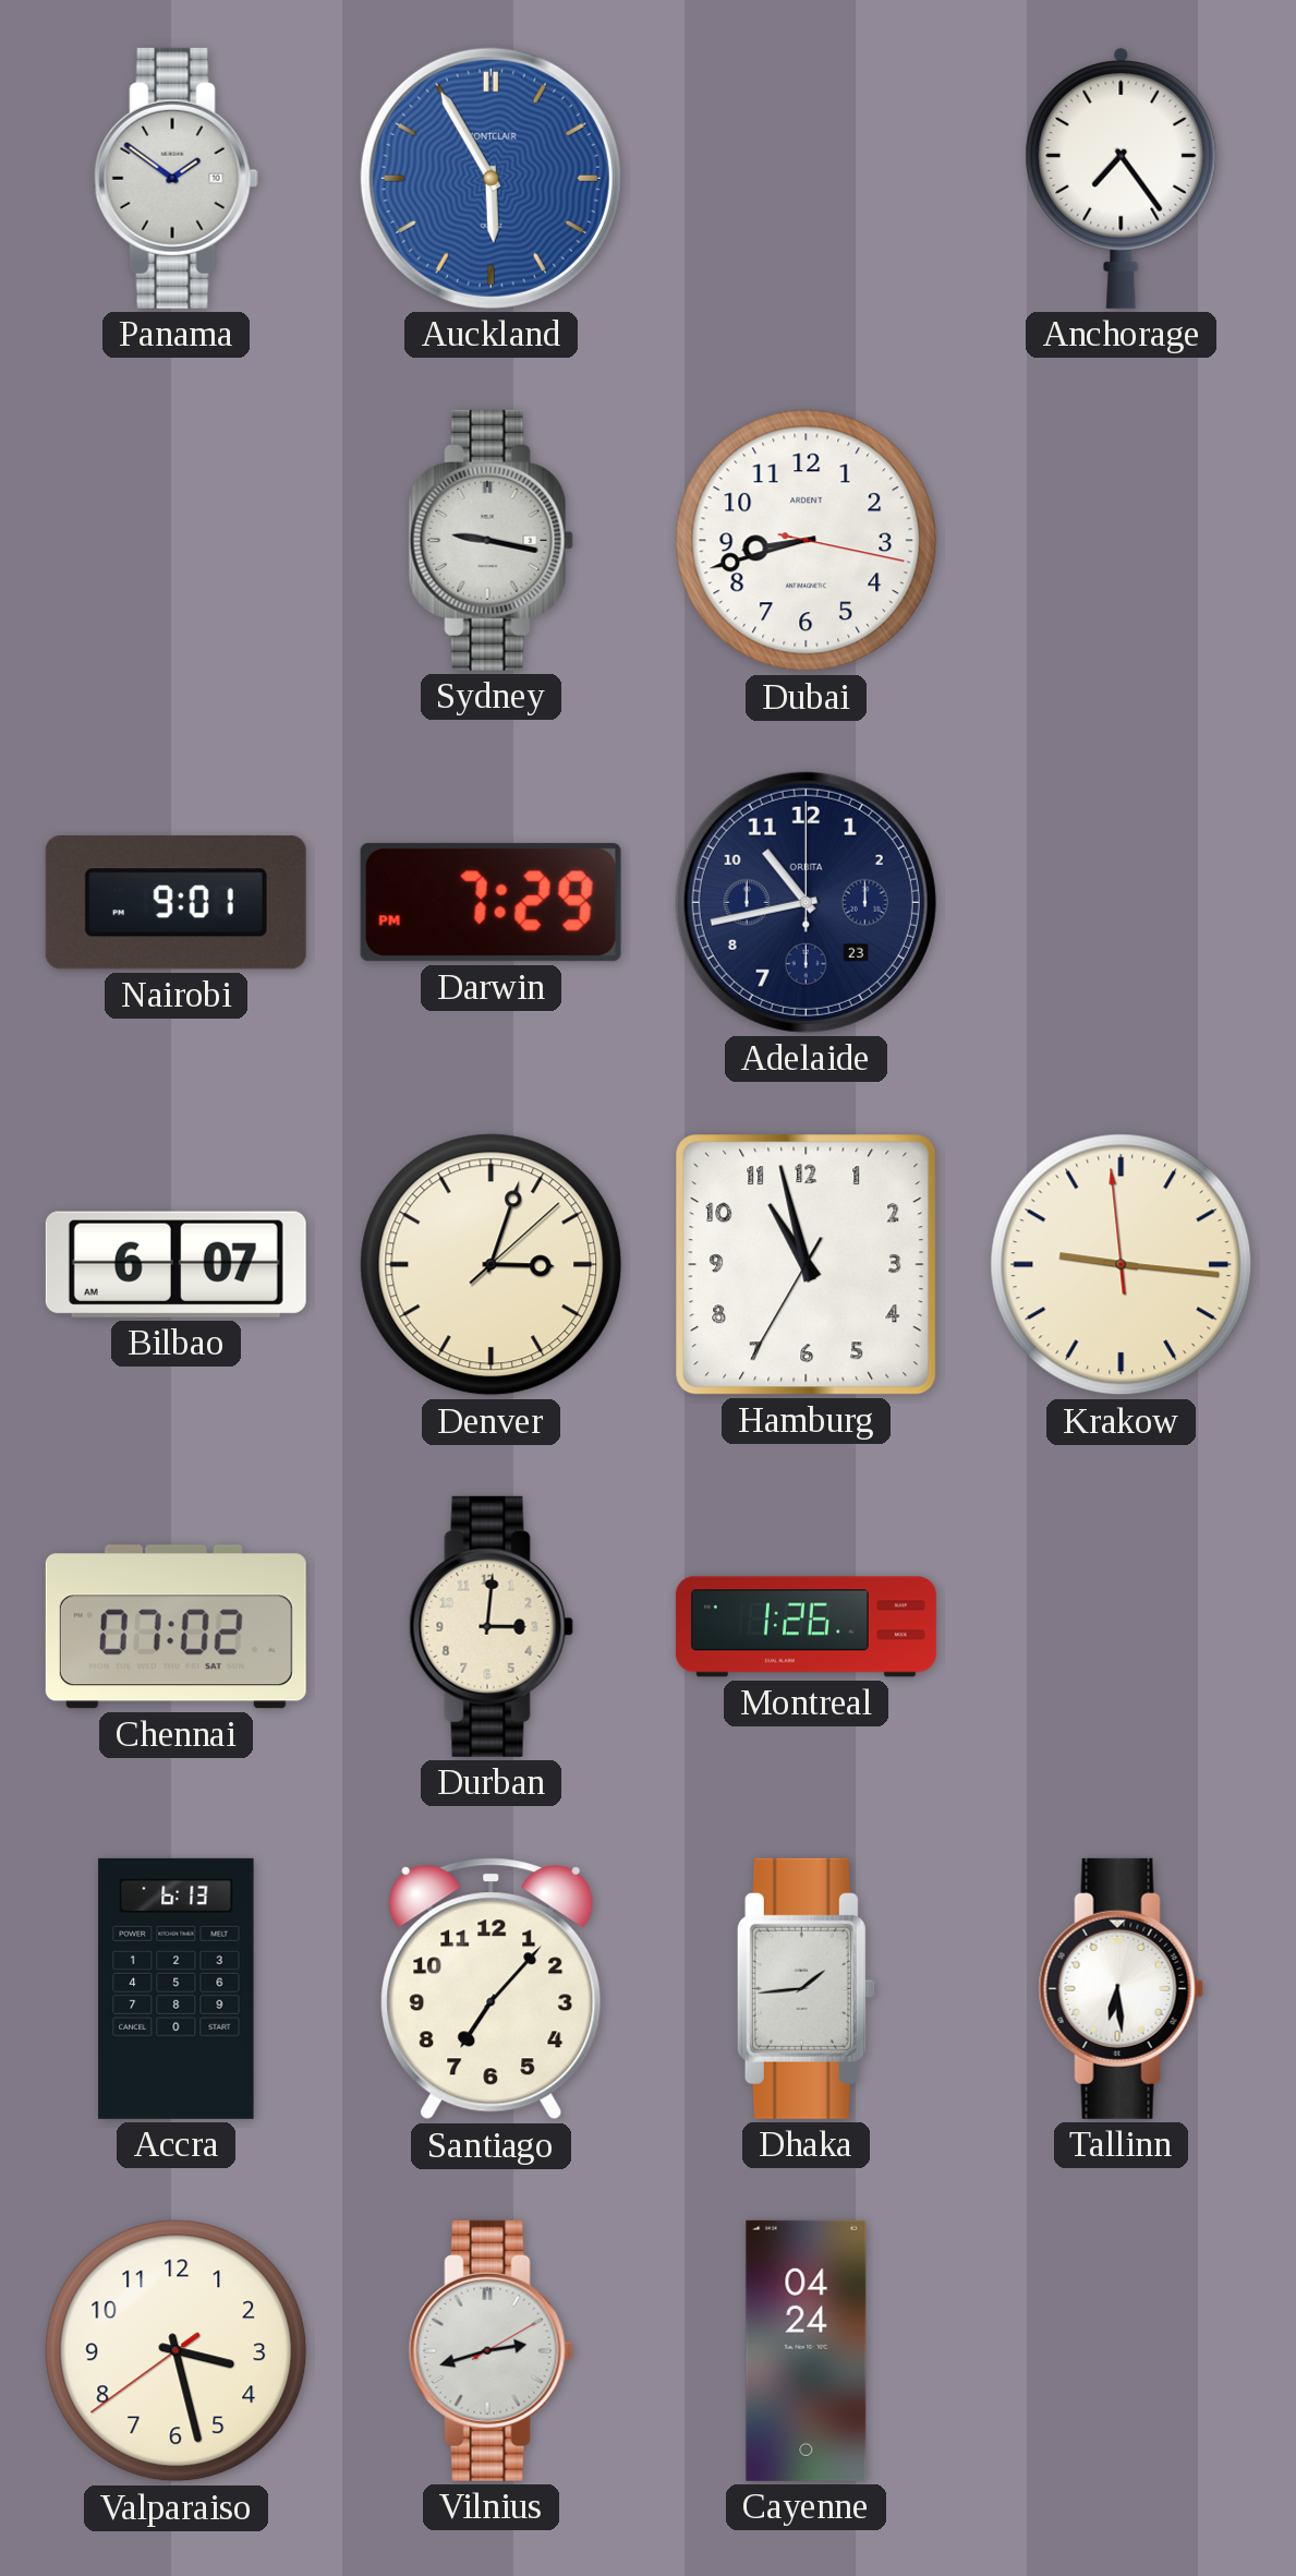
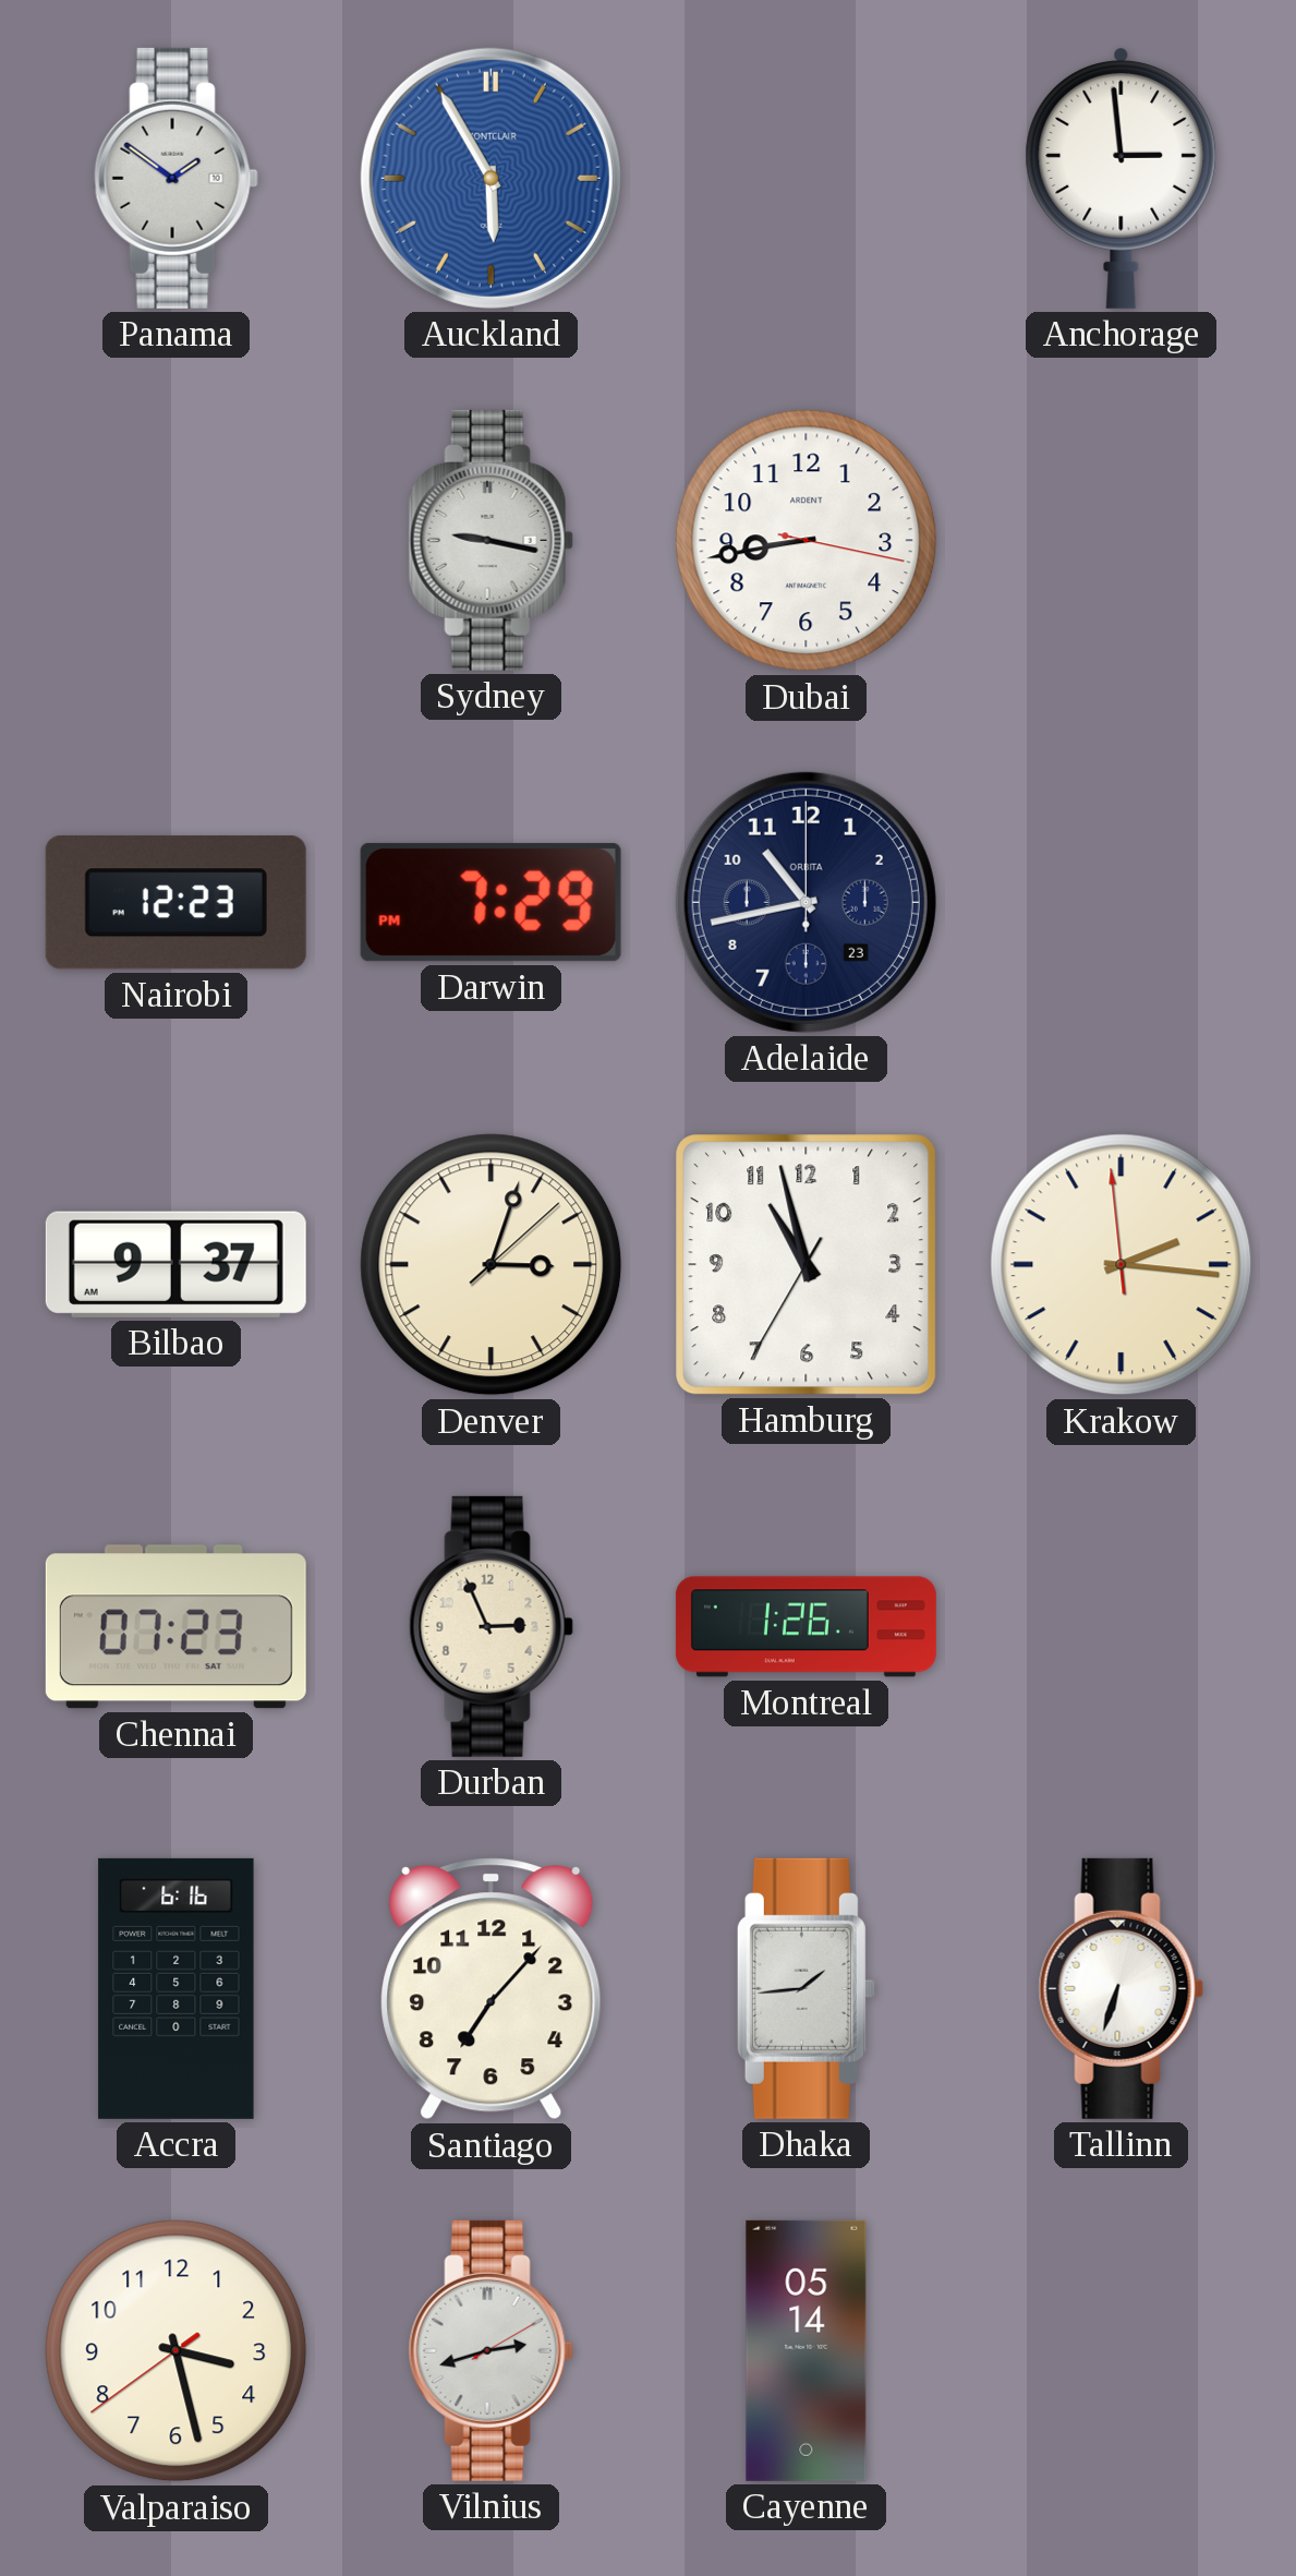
Anchorage: 7:24 -> 2:59 (1122, 178)
Dubai: 8:42 -> 8:43 (807, 541)
Nairobi: 9:01 -> 12:23 (175, 903)
Bilbao: 6:07 -> 9:37 (175, 1264)
Krakow: 9:15 -> 2:15 (1122, 1265)
Chennai: 07:02 -> 07:23 (175, 1627)
Durban: 3:01 -> 2:56 (490, 1626)
Accra: 6:13 -> 6:16 (177, 1988)
Tallinn: 6:29 -> 6:33 (1121, 1988)
Cayenne: 04:24 -> 05:14 (807, 2350)
